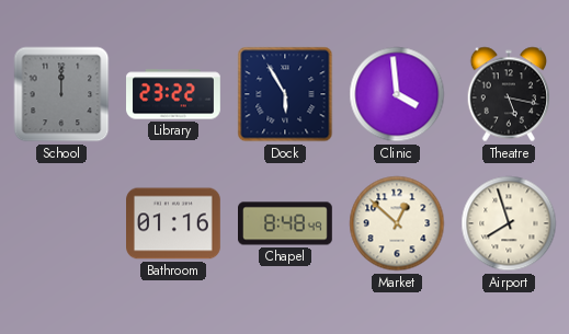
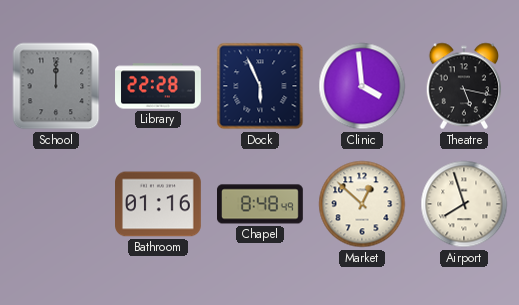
Library: 23:22 -> 22:28 (159, 86)
Dock: 5:55 -> 5:56 (260, 86)
